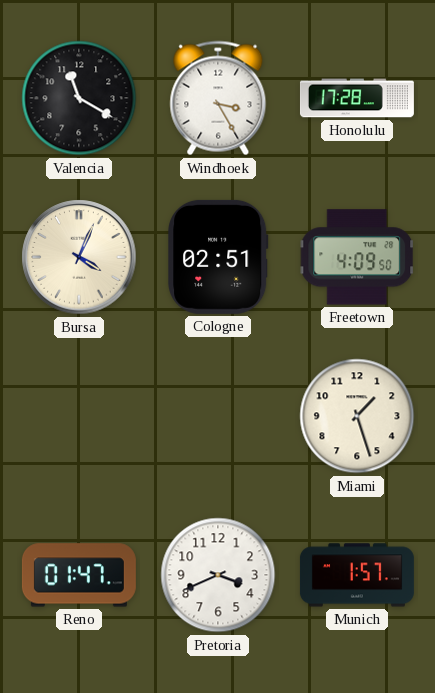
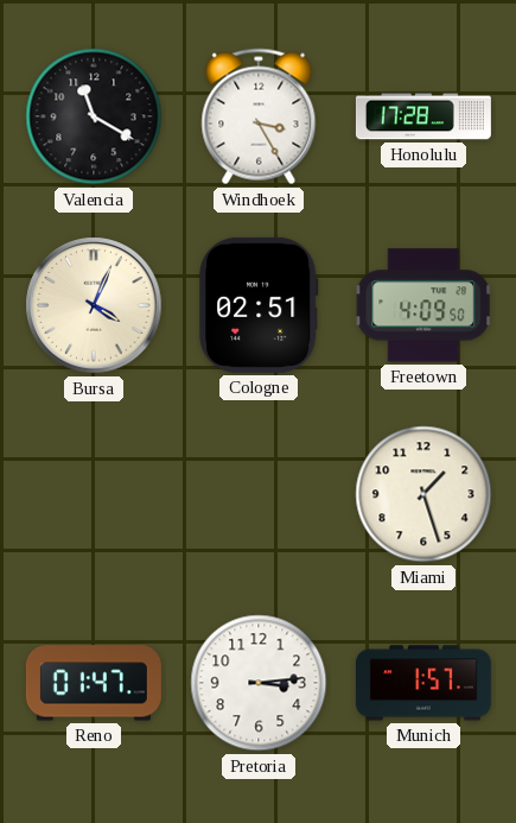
Pretoria: 3:41 -> 3:14 (259, 683)
